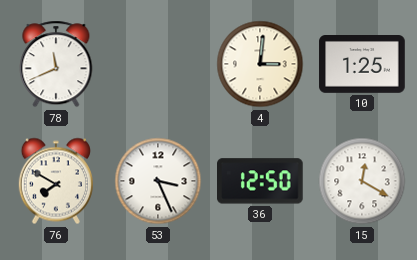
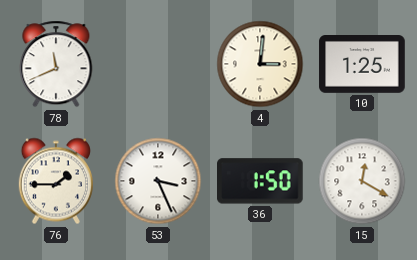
76: 7:50 -> 1:45 (56, 181)
36: 12:50 -> 1:50 (261, 181)
